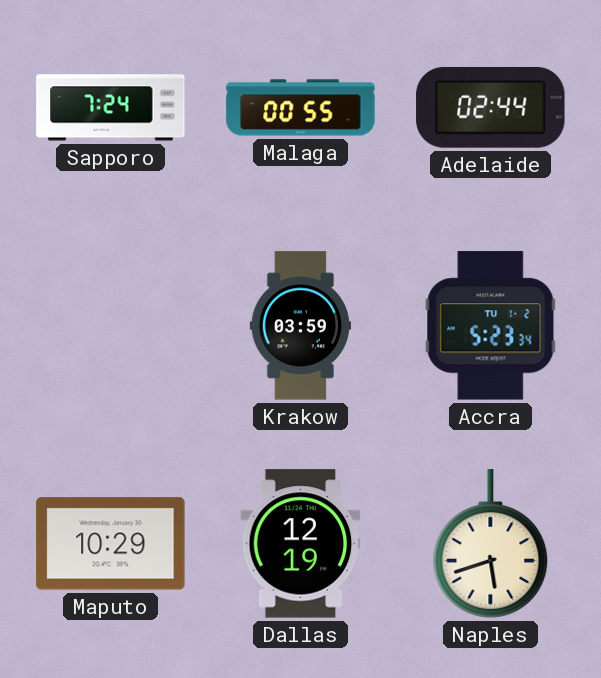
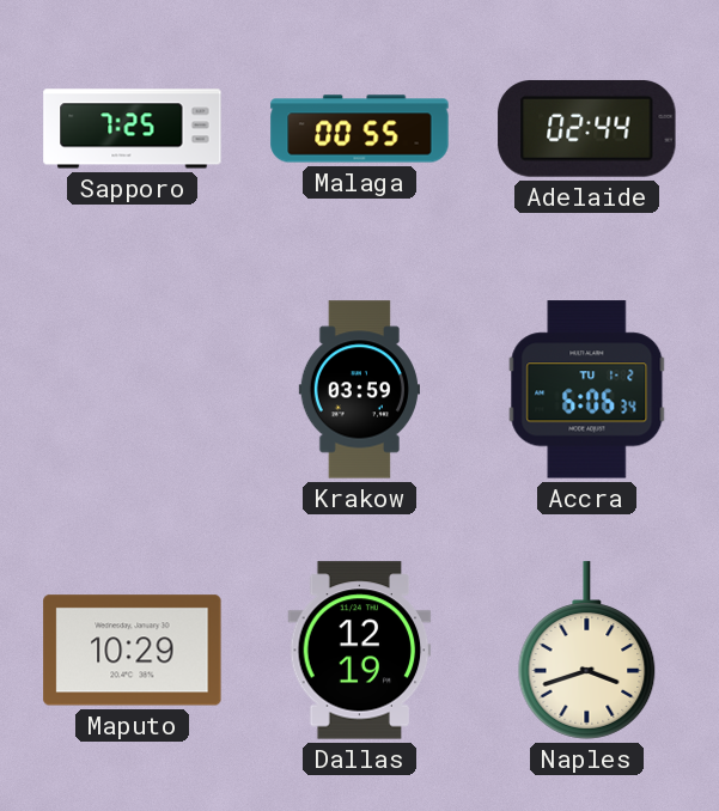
Sapporo: 7:24 -> 7:25 (133, 129)
Accra: 5:23 -> 6:06 (587, 390)
Naples: 5:42 -> 3:42 (587, 651)
